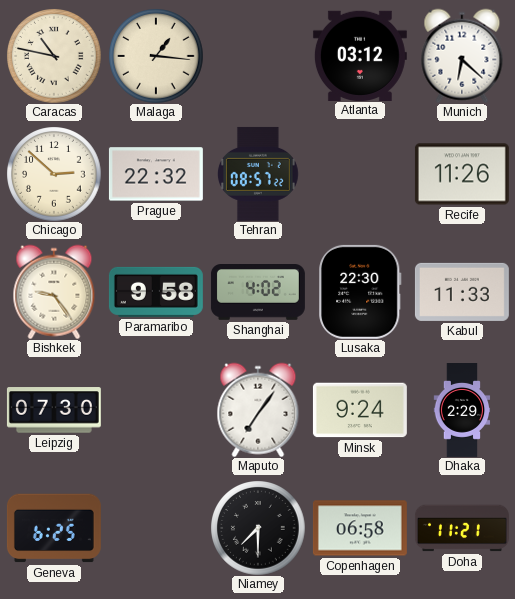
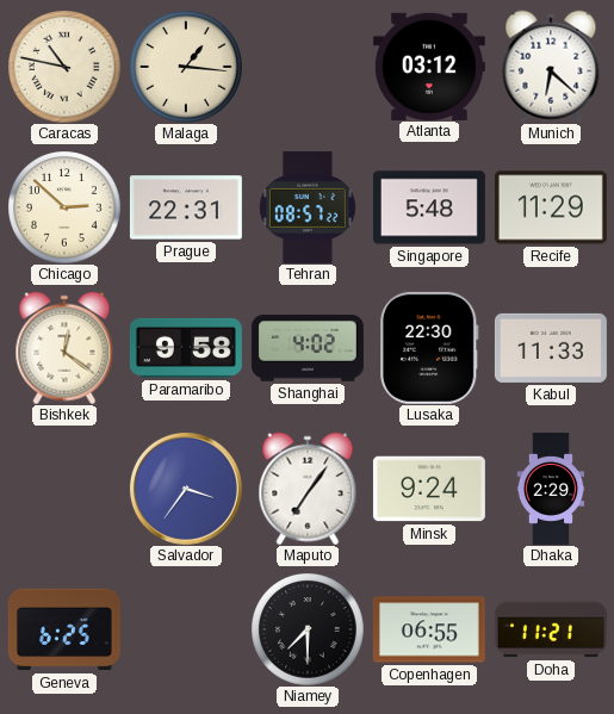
Prague: 22:32 -> 22:31 (186, 207)
Singapore: none -> 5:48 (429, 207)
Recife: 11:26 -> 11:29 (551, 207)
Bishkek: 9:24 -> 12:21 (64, 348)
Leipzig: 07:30 -> none (54, 410)
Salvador: none -> 3:36 (186, 489)
Copenhagen: 06:58 -> 06:55 (429, 629)
